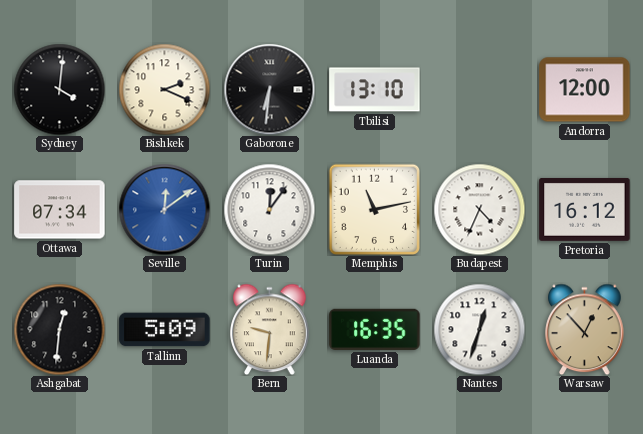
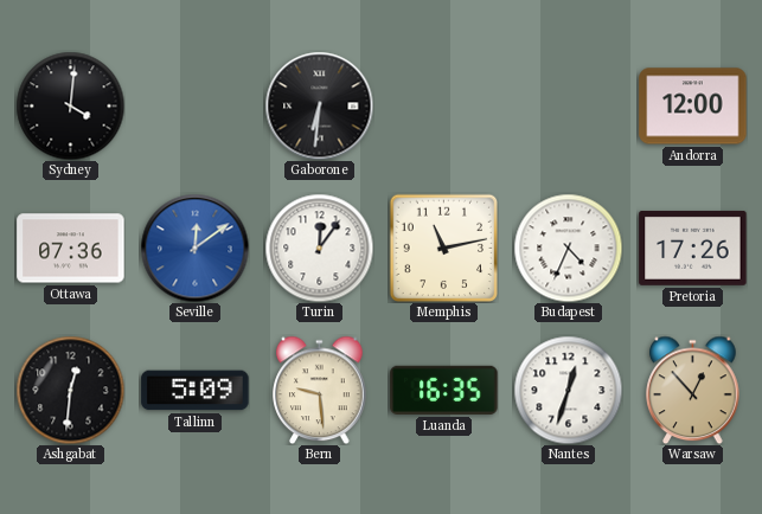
Bishkek: 2:19 -> none (164, 89)
Tbilisi: 13:10 -> none (375, 90)
Ottawa: 07:34 -> 07:36 (71, 249)
Pretoria: 16:12 -> 17:26 (693, 248)
Bern: 9:31 -> 9:29 (320, 390)
